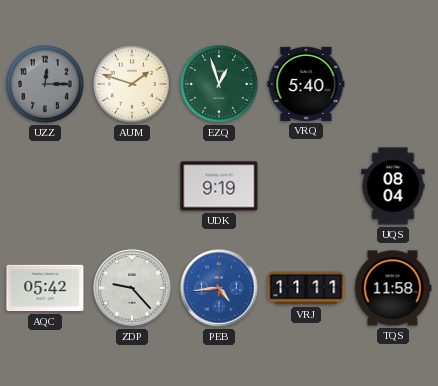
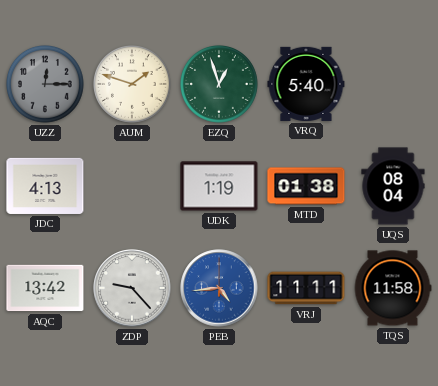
JDC: none -> 4:13 (45, 186)
UDK: 9:19 -> 1:19 (219, 186)
MTD: none -> 01:38 (306, 186)
AQC: 05:42 -> 13:42 (45, 288)
